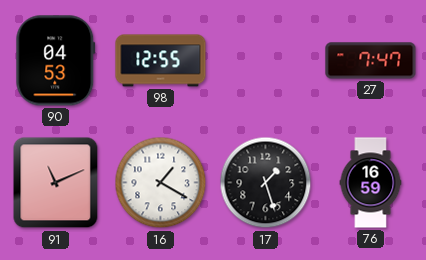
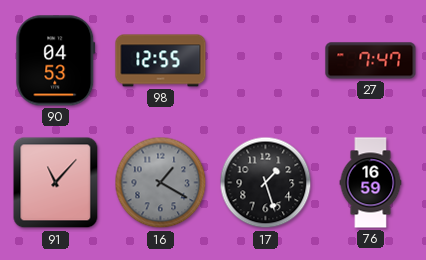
91: 11:11 -> 11:07 (56, 183)
16 dial: white -> grey (161, 183)
